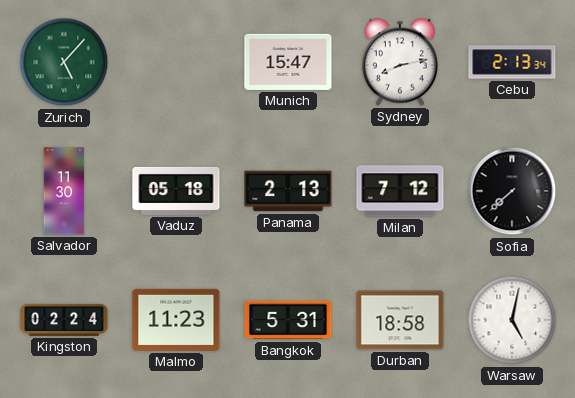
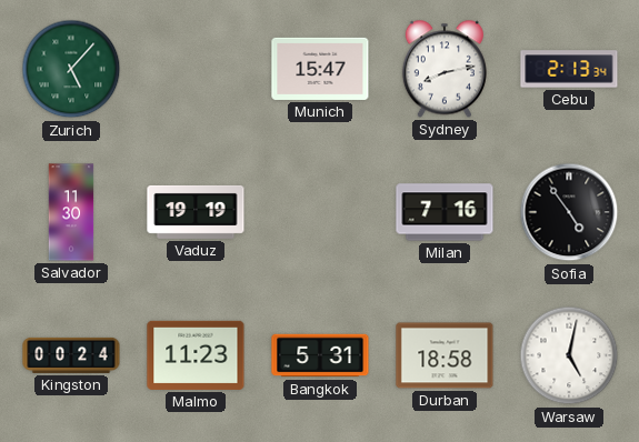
Vaduz: 05:18 -> 19:19 (196, 212)
Panama: 2:13 -> none (288, 191)
Milan: 7:12 -> 7:16 (445, 212)
Sofia: 7:38 -> 4:54 (569, 212)
Kingston: 02:24 -> 00:24 (71, 355)
